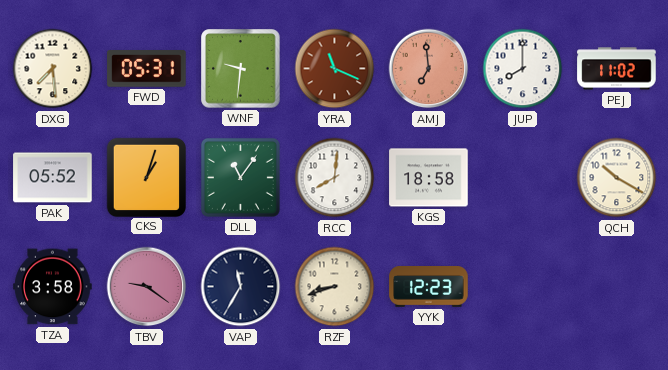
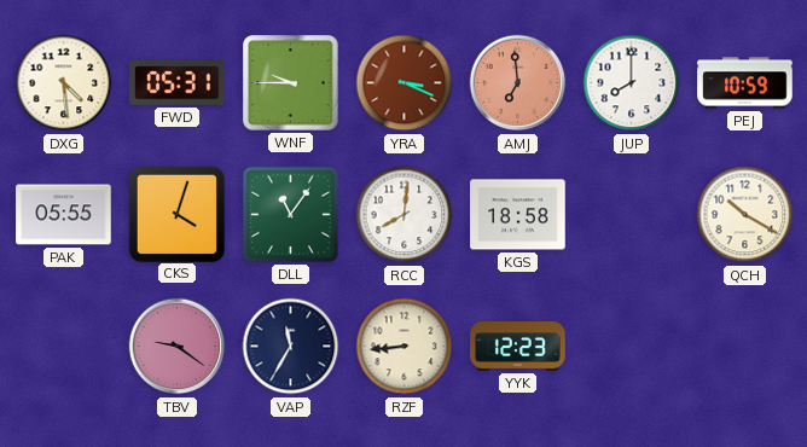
DXG: 7:29 -> 4:29 (64, 83)
WNF: 9:31 -> 9:45 (291, 83)
YRA: 11:19 -> 3:19 (405, 83)
PEJ: 11:02 -> 10:59 (745, 83)
PAK: 05:52 -> 05:55 (64, 215)
CKS: 1:03 -> 4:03 (176, 214)
TZA: 3:58 -> none (53, 287)
RZF: 8:42 -> 8:44 (405, 347)
